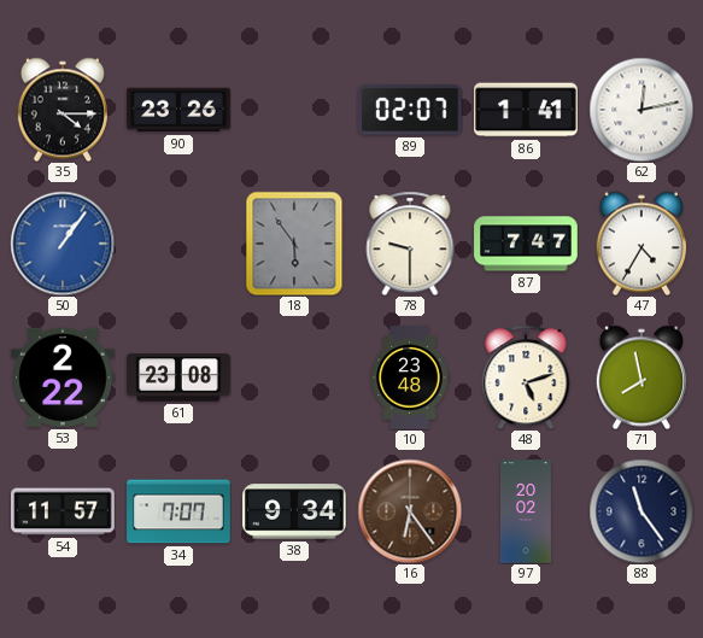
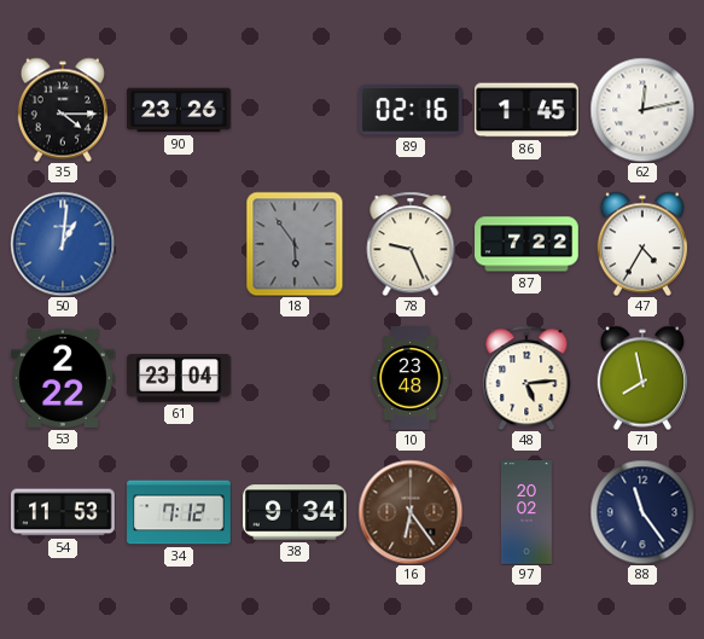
89: 02:07 -> 02:16 (412, 110)
86: 1:41 -> 1:45 (526, 110)
50: 1:06 -> 1:01 (63, 244)
78: 9:30 -> 9:26 (411, 244)
87: 7:47 -> 7:22 (526, 244)
61: 23:08 -> 23:04 (179, 378)
48: 5:12 -> 5:14 (526, 378)
54: 11:57 -> 11:53 (63, 512)
34: 7:07 -> 7:12 (179, 512)
